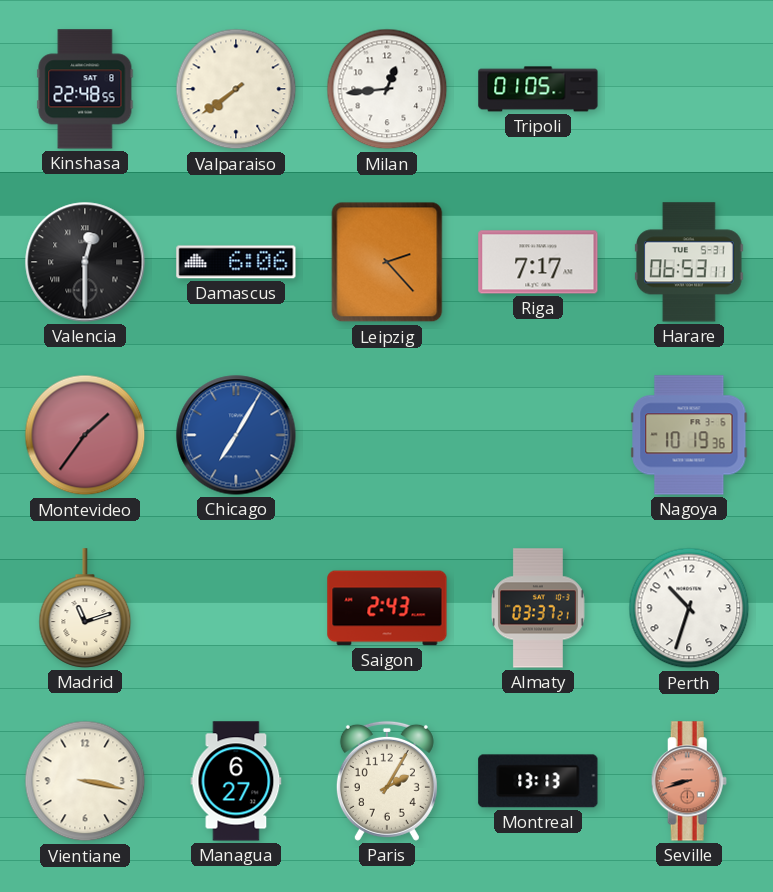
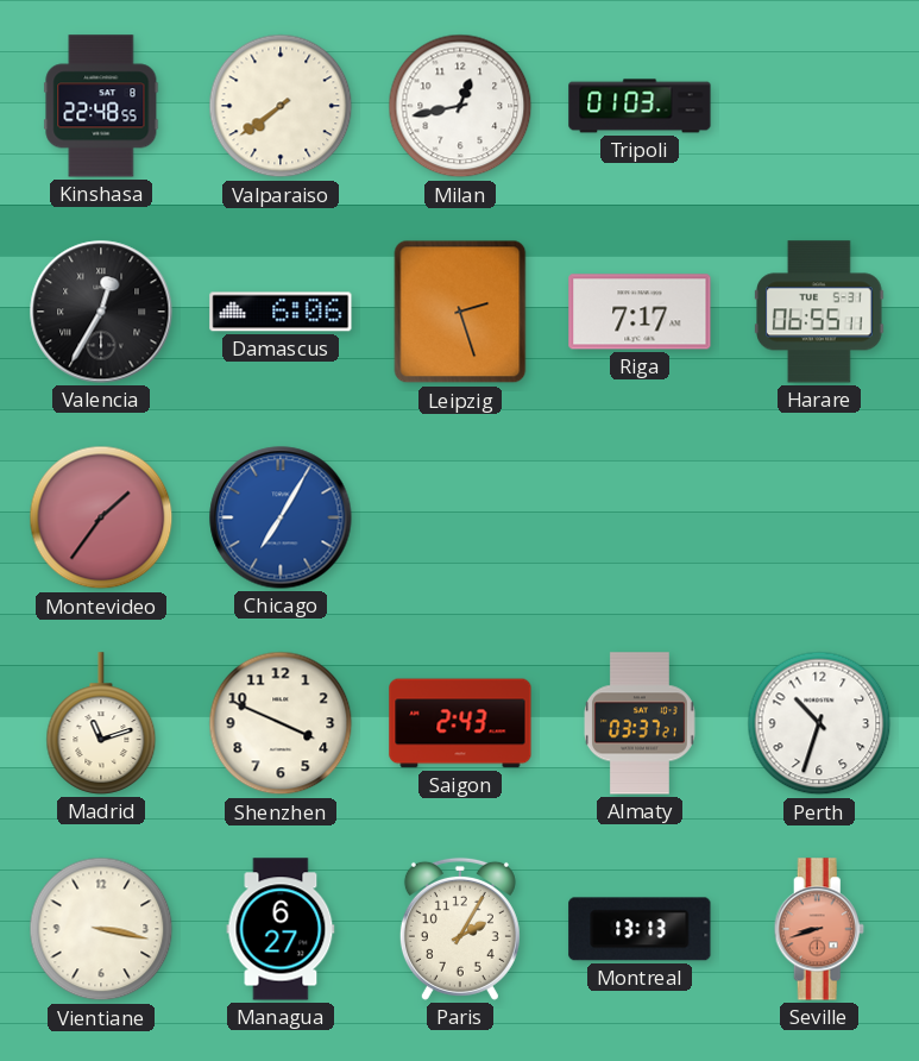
Milan: 12:44 -> 12:43 (460, 106)
Tripoli: 01:05 -> 01:03 (640, 106)
Valencia: 12:30 -> 12:35 (101, 312)
Leipzig: 2:23 -> 2:27 (460, 312)
Harare: 06:53 -> 06:55 (820, 312)
Nagoya: 10:19 -> none (689, 435)
Shenzhen: none -> 3:49 (281, 723)
